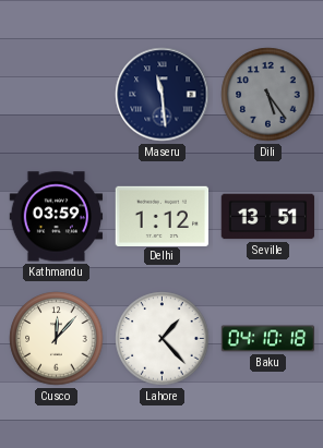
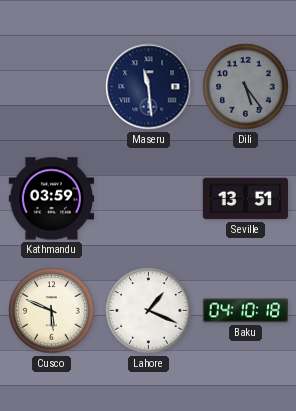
Delhi: 1:12 -> none (163, 216)
Cusco: 12:07 -> 5:49 (52, 311)
Lahore: 1:23 -> 1:19 (149, 311)
